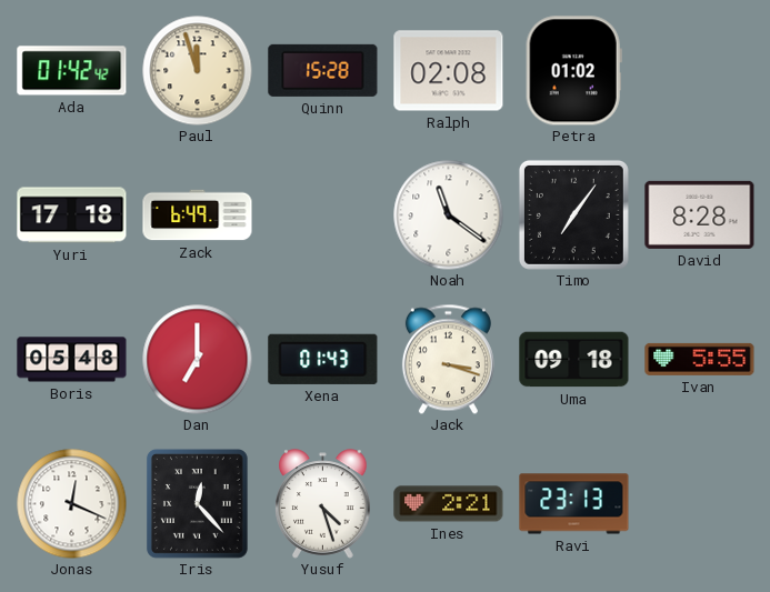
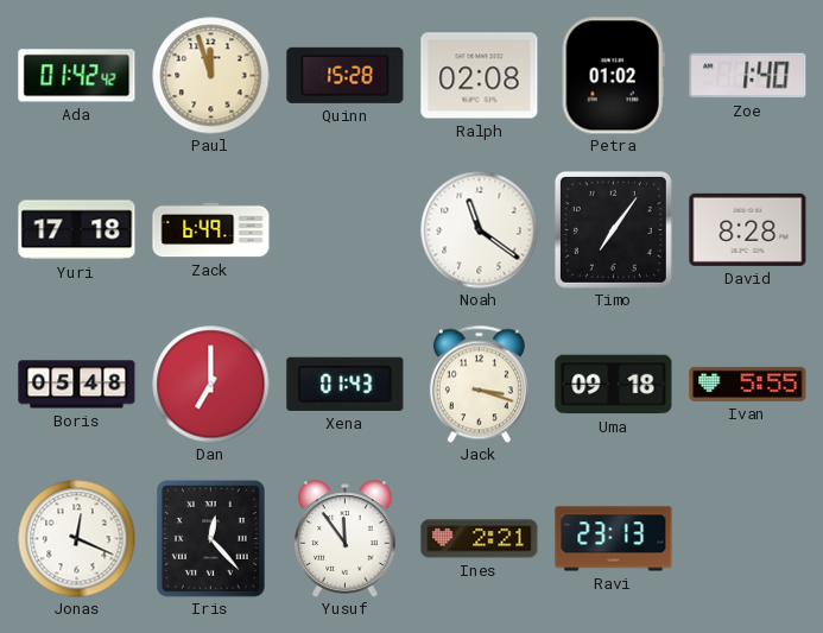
Zoe: none -> 1:40 (748, 76)
Yusuf: 4:27 -> 11:54 (346, 539)
